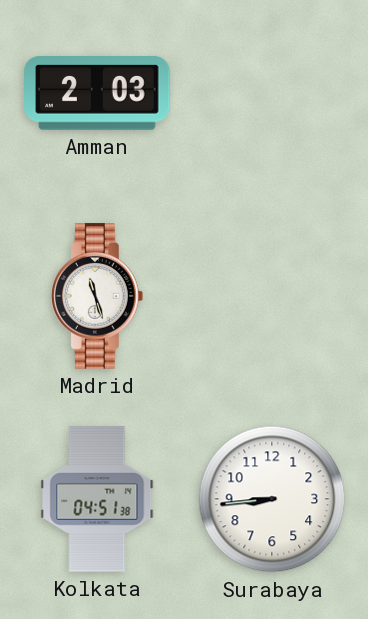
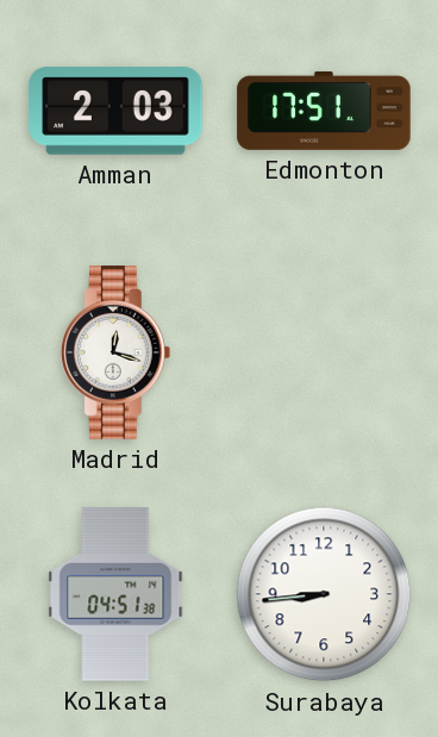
Edmonton: none -> 17:51 (324, 111)
Madrid: 11:27 -> 12:18 (117, 352)
